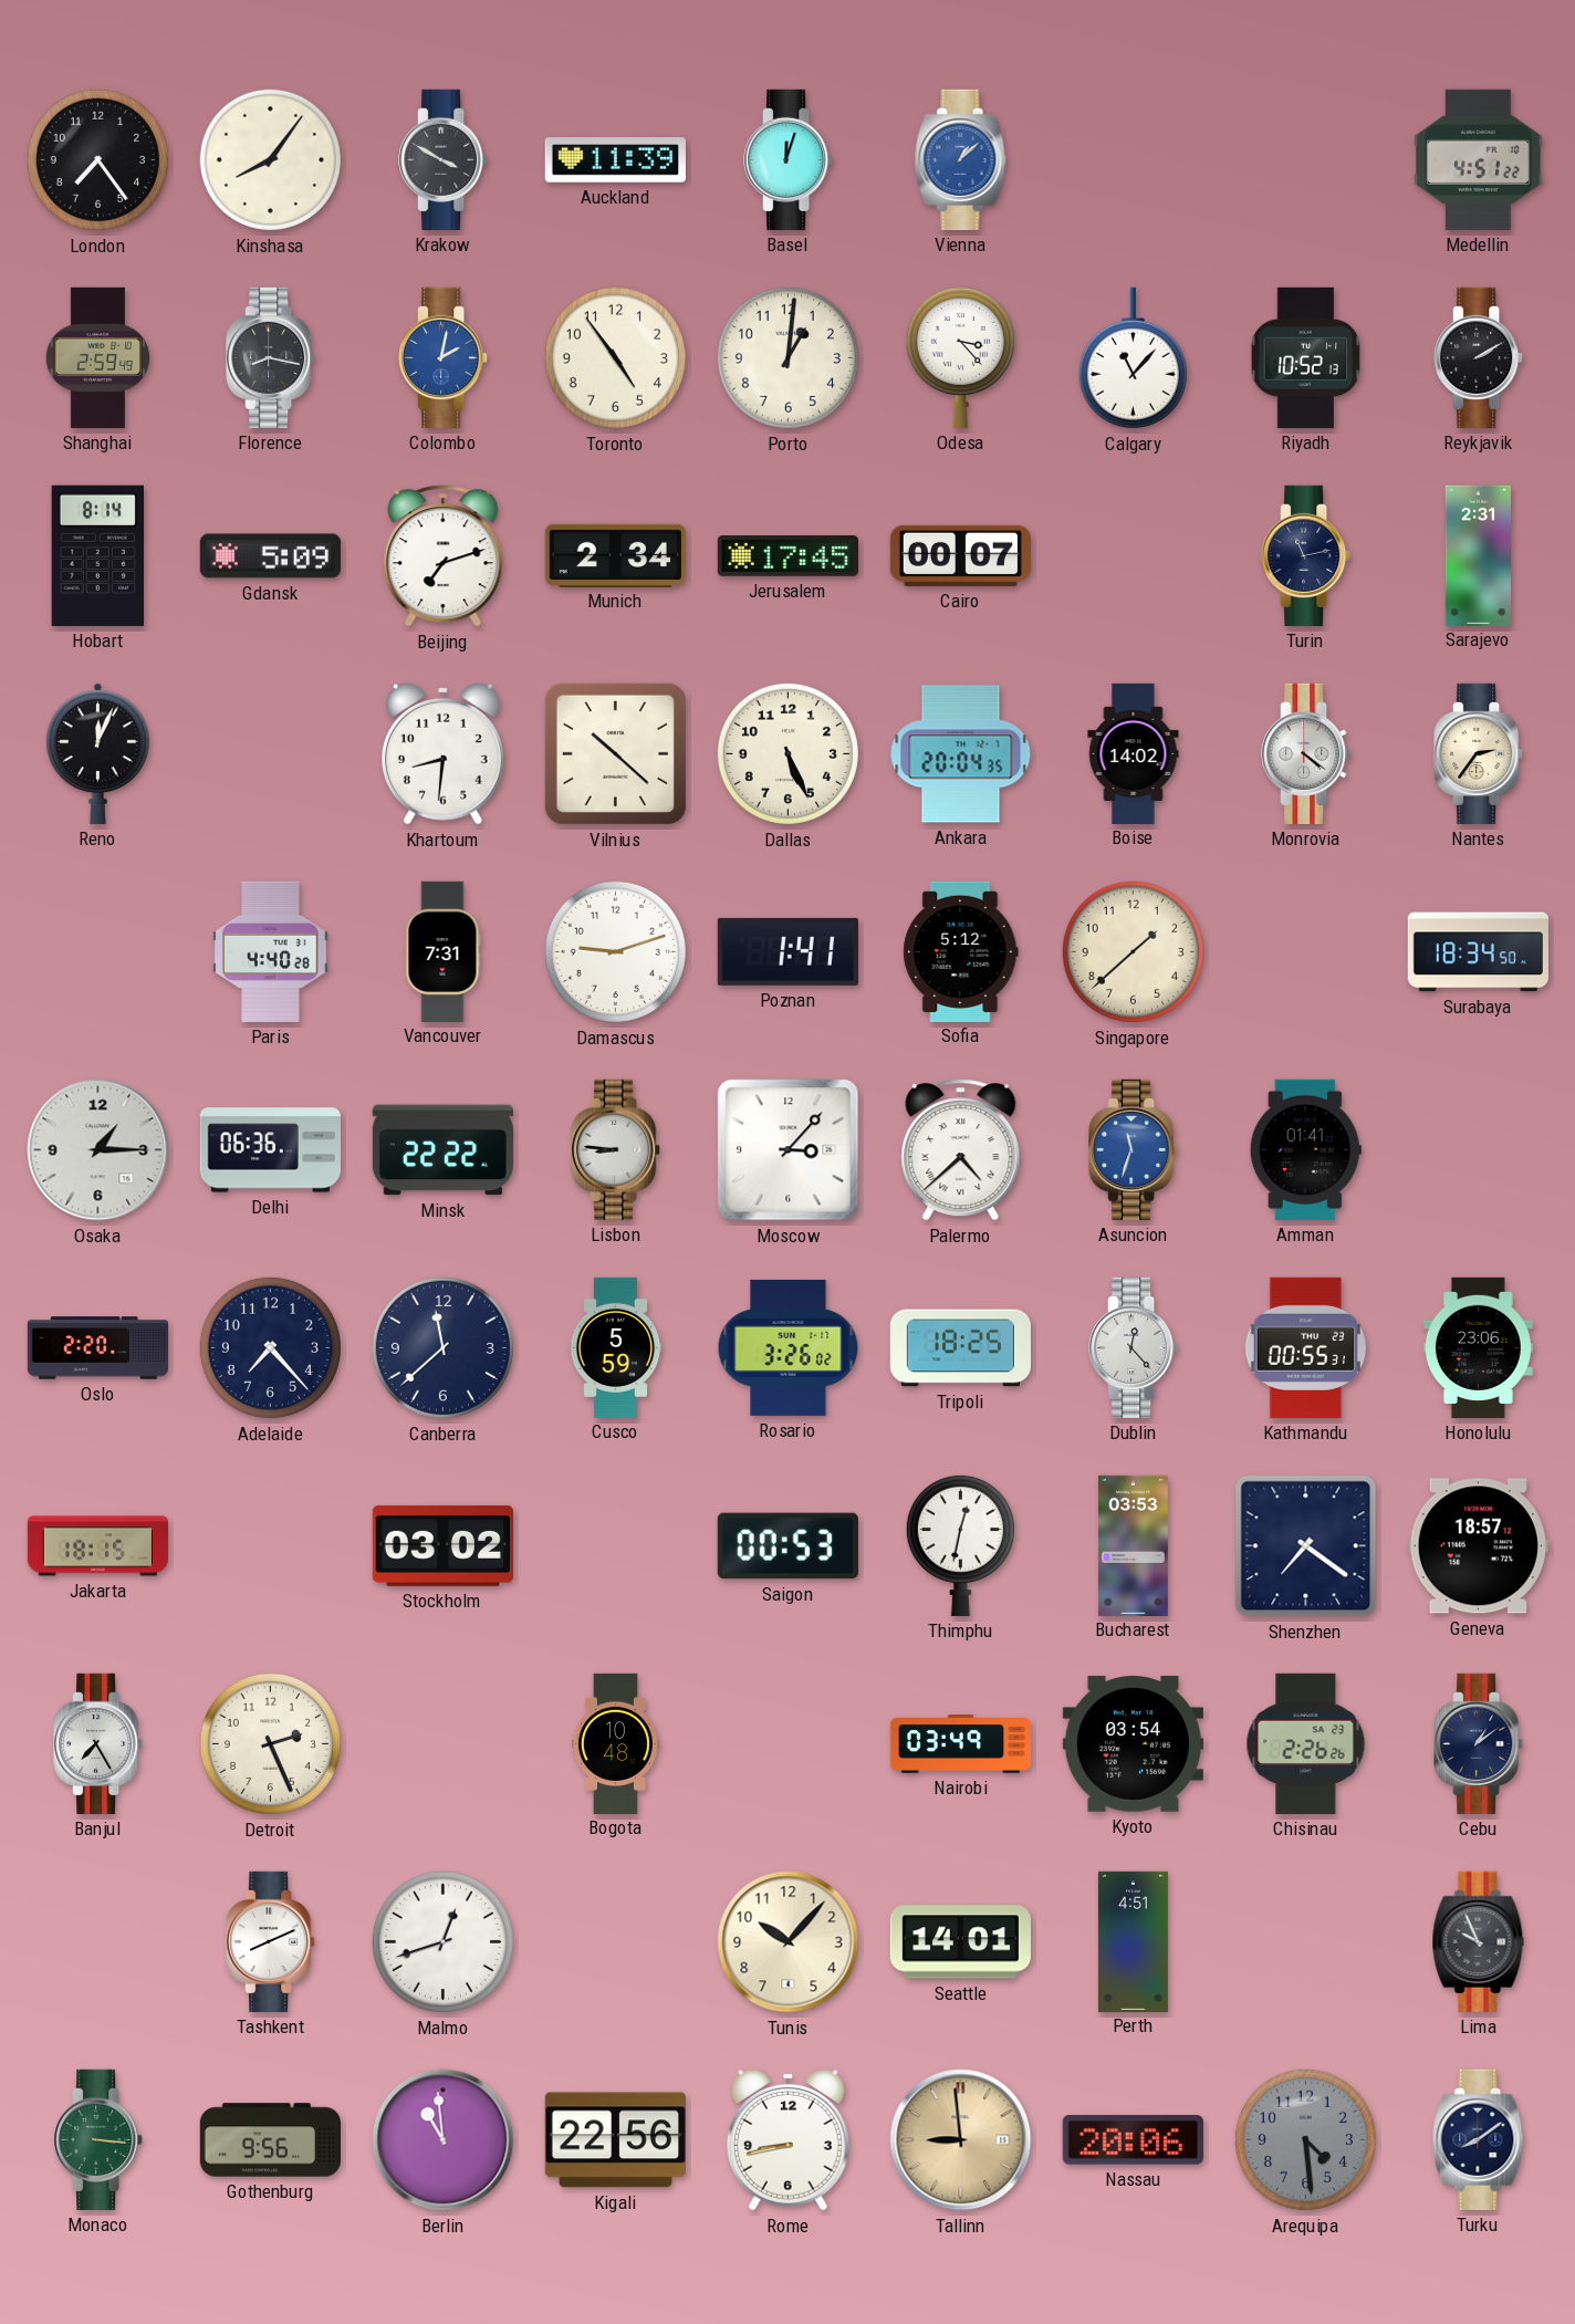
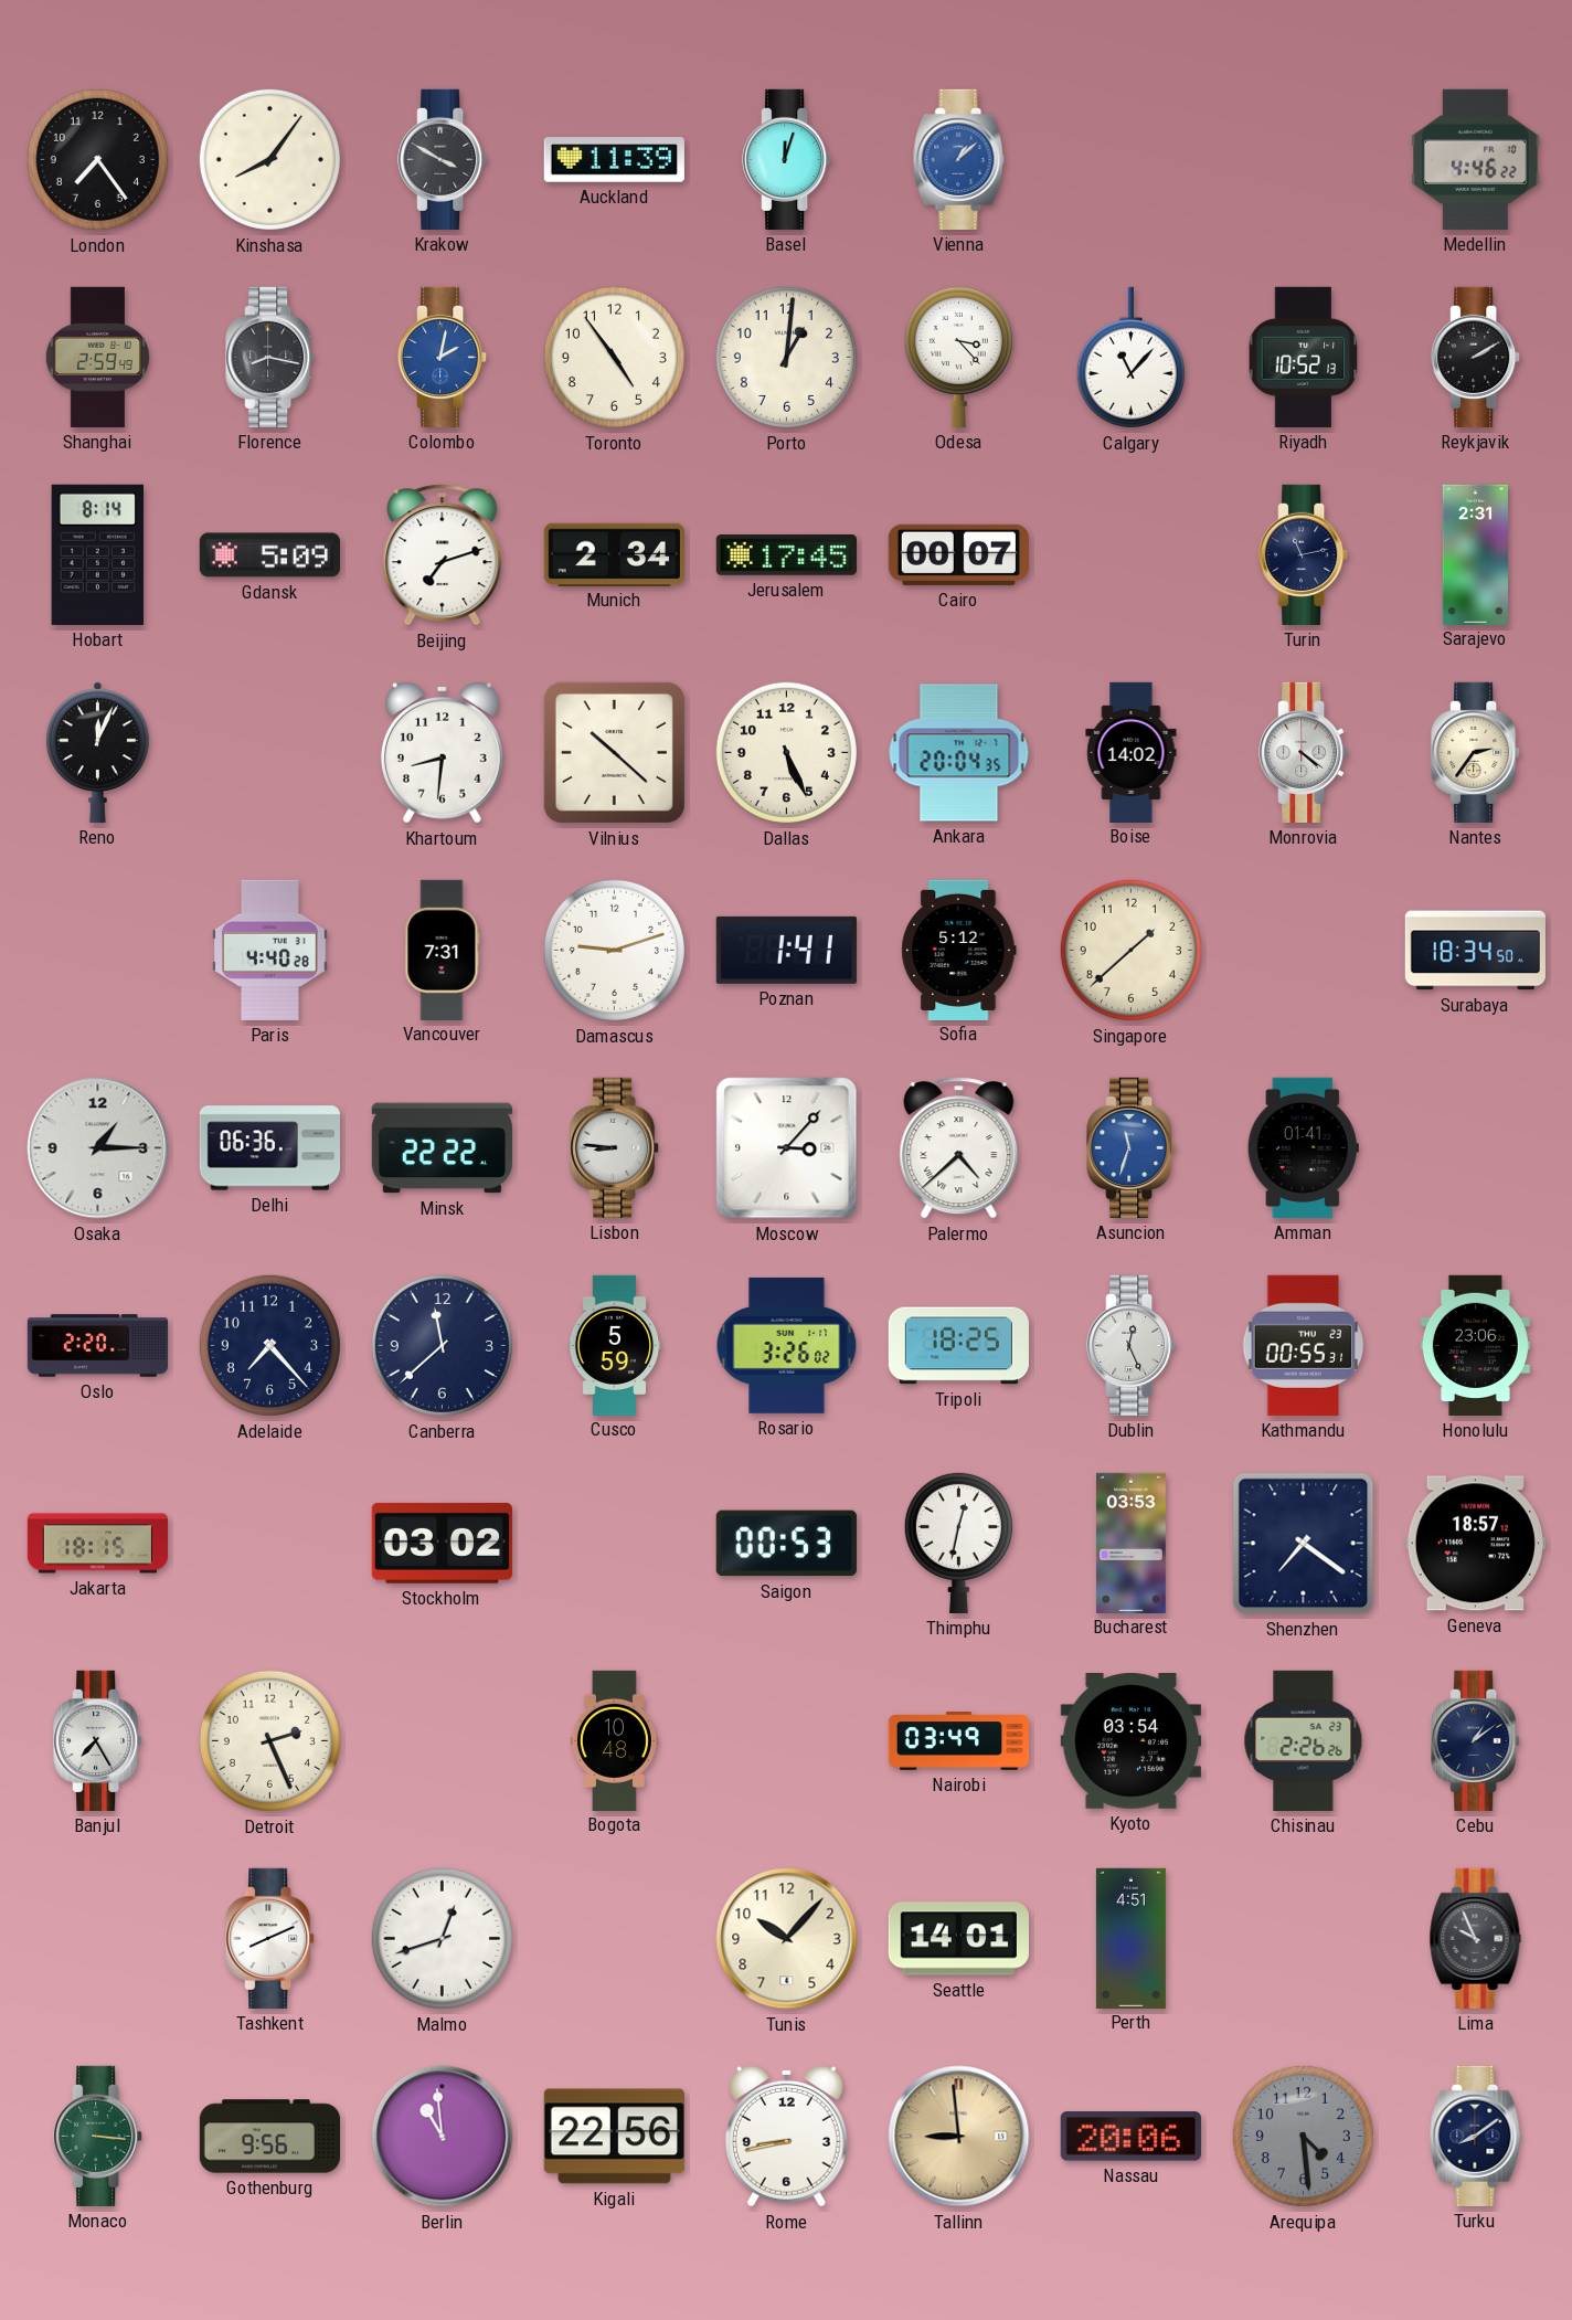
Medellin: 4:51 -> 4:46 (1476, 159)
Dublin: 12:23 -> 12:26 (1132, 1345)
